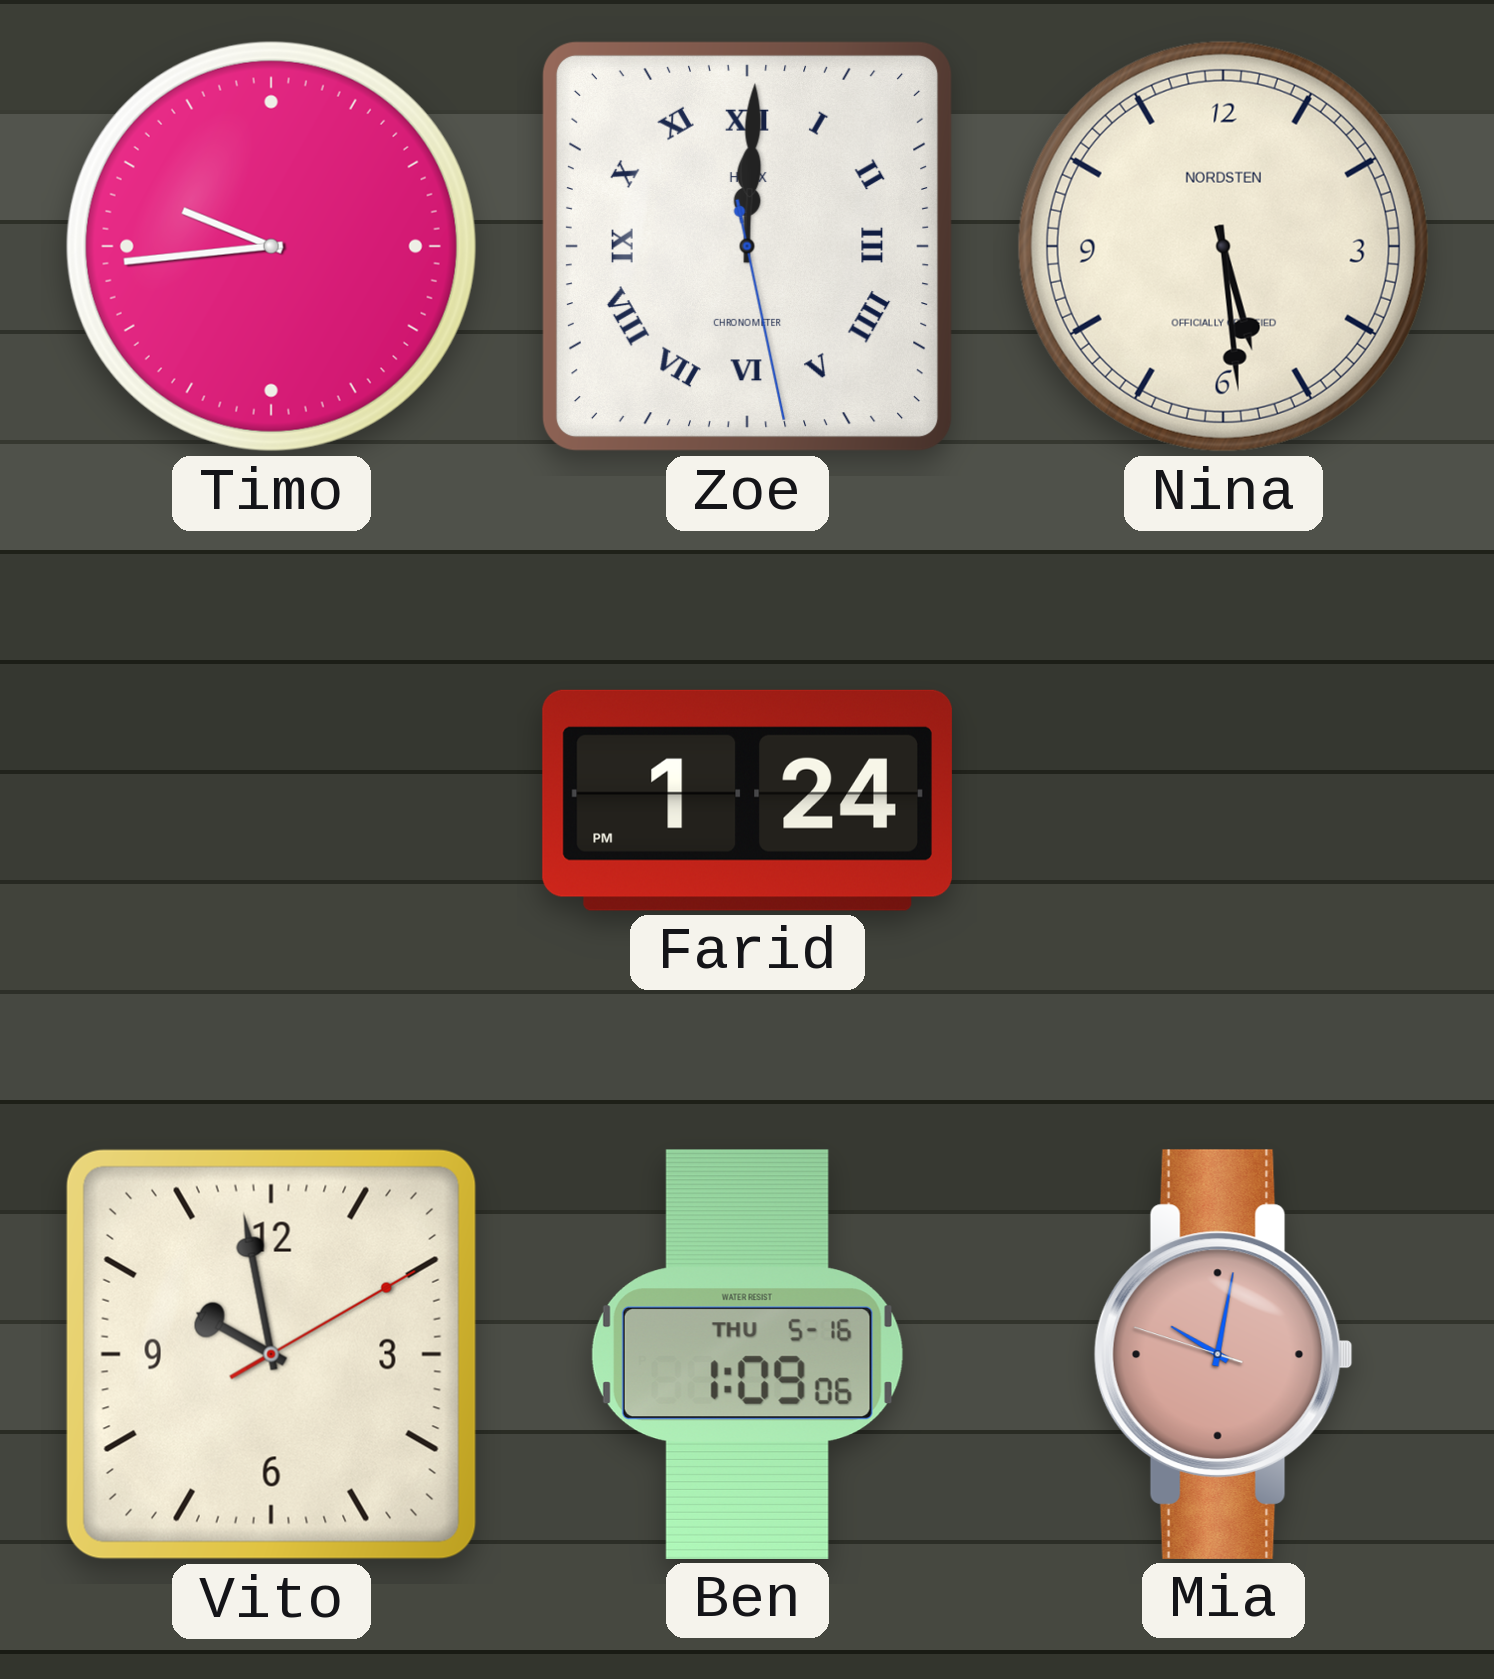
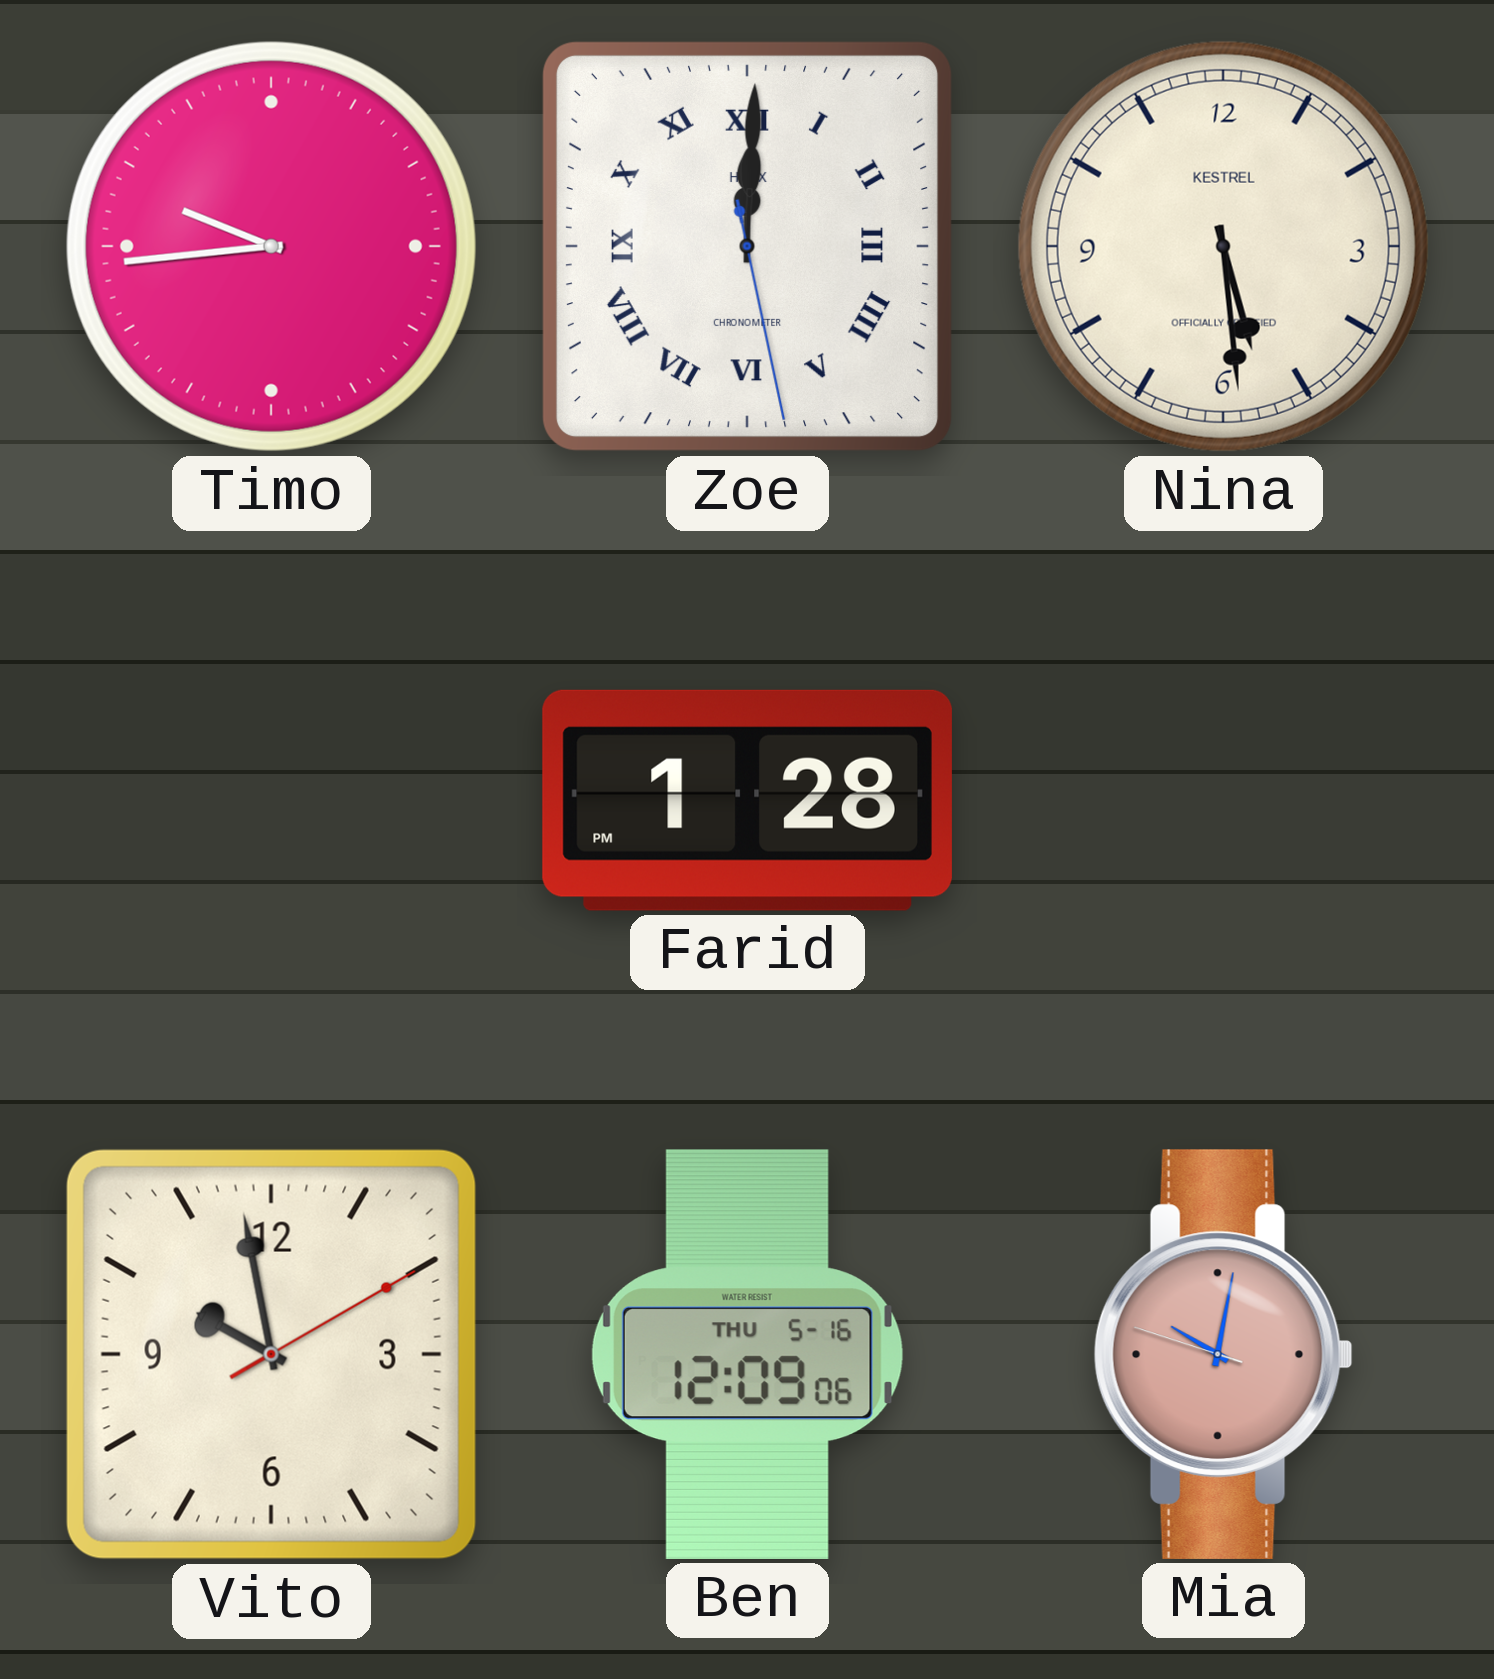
Nina brand: NORDSTEN -> KESTREL (1223, 246)
Farid: 1:24 -> 1:28 (747, 800)
Ben: 1:09 -> 12:09 (747, 1354)
